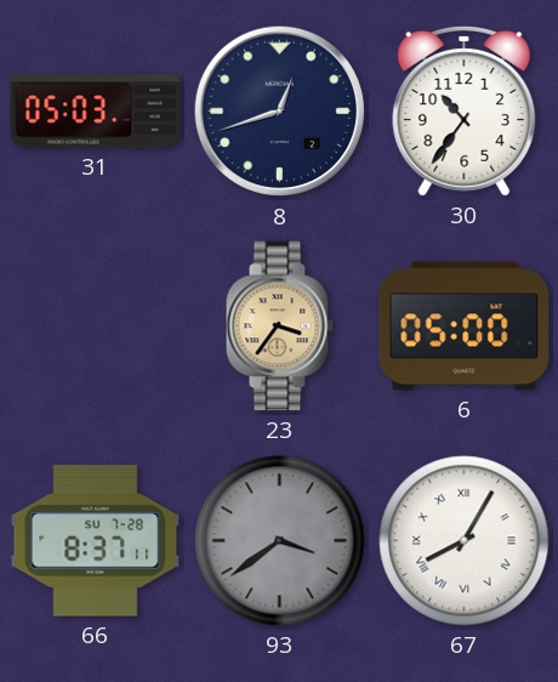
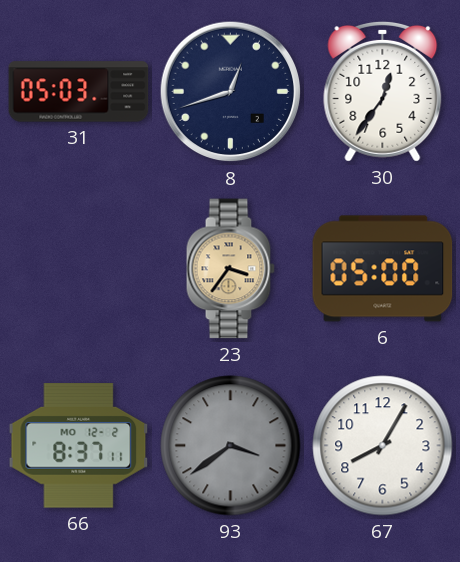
30: 10:36 -> 12:36 (383, 91)
66 date: SU 7-28 -> MO 12-2 (79, 446)
67 numerals: Roman -> Arabic (383, 446)
